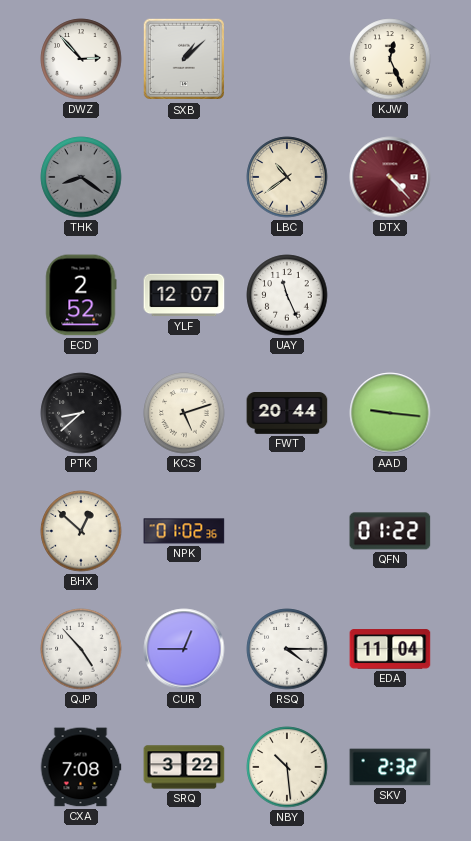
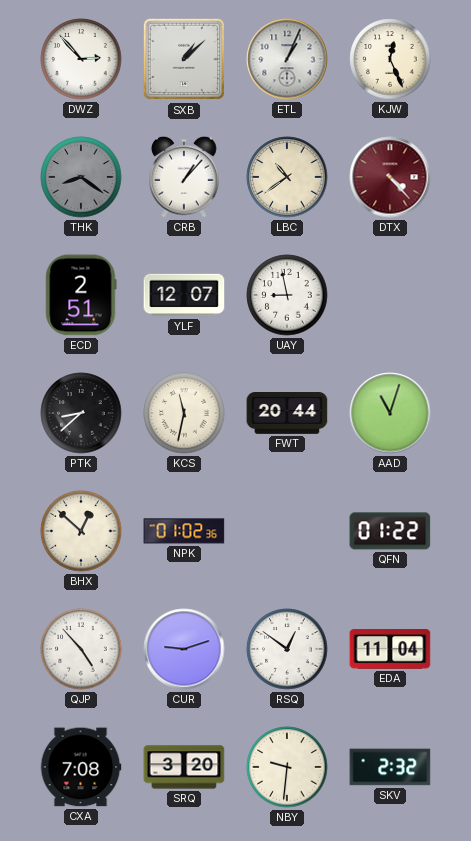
ETL: none -> 1:04 (287, 59)
CRB: none -> 1:07 (184, 177)
ECD: 2:52 -> 2:51 (81, 295)
UAY: 11:26 -> 8:58 (287, 295)
KCS: 5:12 -> 11:32 (184, 413)
AAD: 9:16 -> 11:03 (390, 413)
CUR: 12:45 -> 9:12 (184, 649)
RSQ: 4:15 -> 12:51 (287, 649)
SRQ: 3:22 -> 3:20 (184, 767)
NBY: 10:29 -> 9:31 (287, 767)
